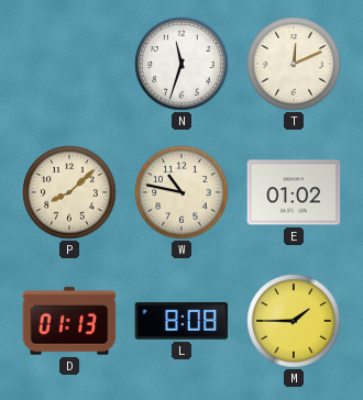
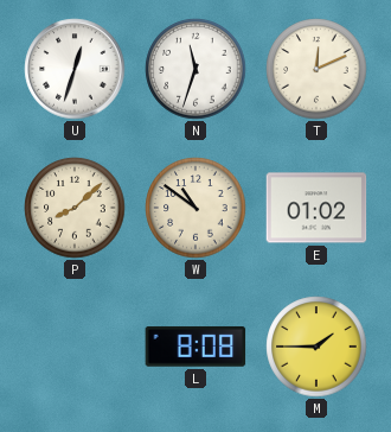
U: none -> 12:33 (75, 69)
W: 10:47 -> 10:51 (195, 208)
D: 01:13 -> none (69, 321)
